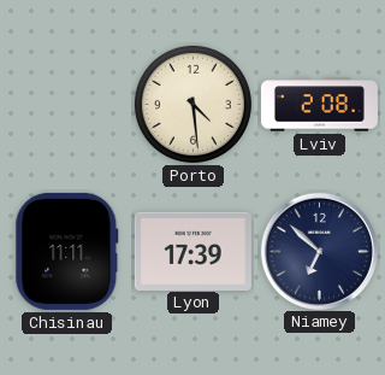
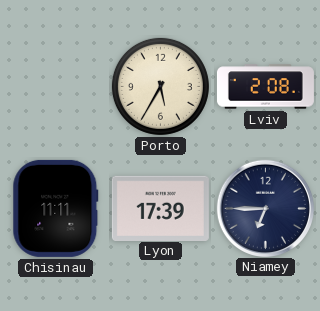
Porto: 4:29 -> 5:35 (160, 86)
Niamey: 6:52 -> 6:45 (265, 208)
